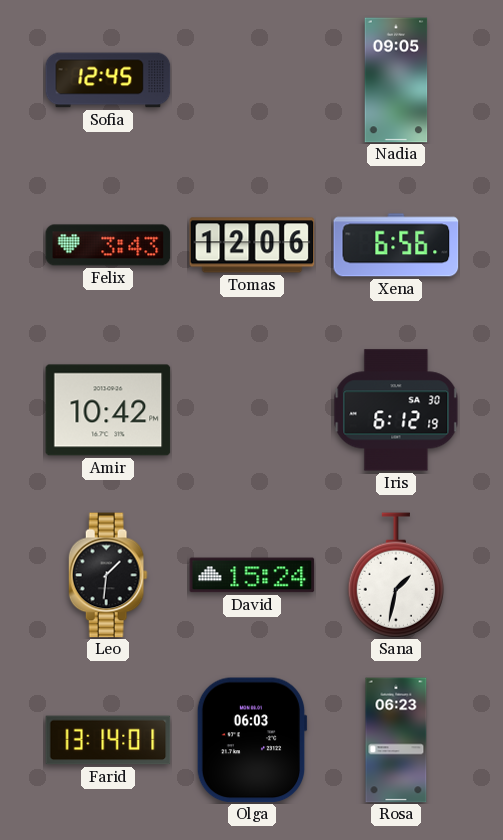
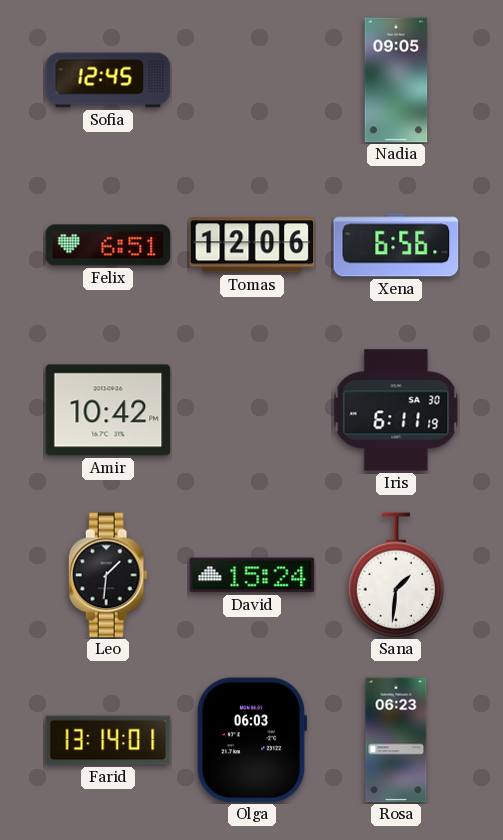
Felix: 3:43 -> 6:51 (108, 245)
Iris: 6:12 -> 6:11 (396, 410)
Sana: 1:32 -> 1:31 (396, 575)
